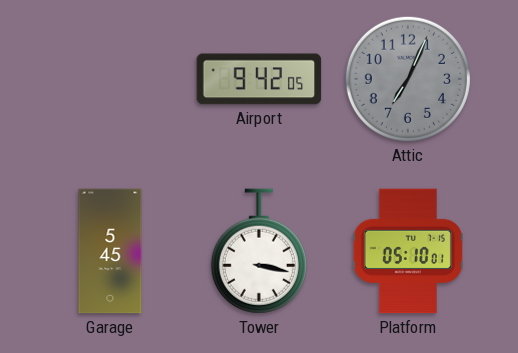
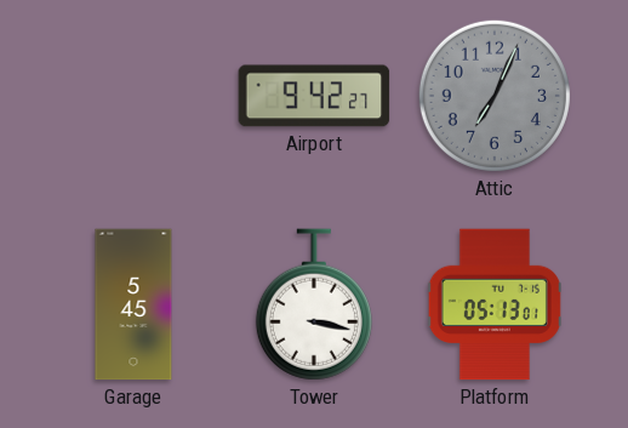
Airport: 9:42:05 -> 9:42:27 (314, 96)
Platform: 05:10 -> 05:13 (495, 304)
